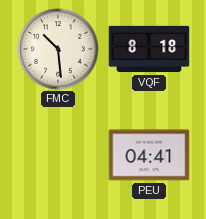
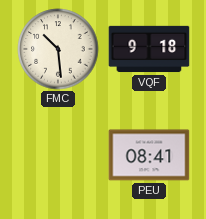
VQF: 8:18 -> 9:18 (149, 49)
PEU: 04:41 -> 08:41 (149, 155)
